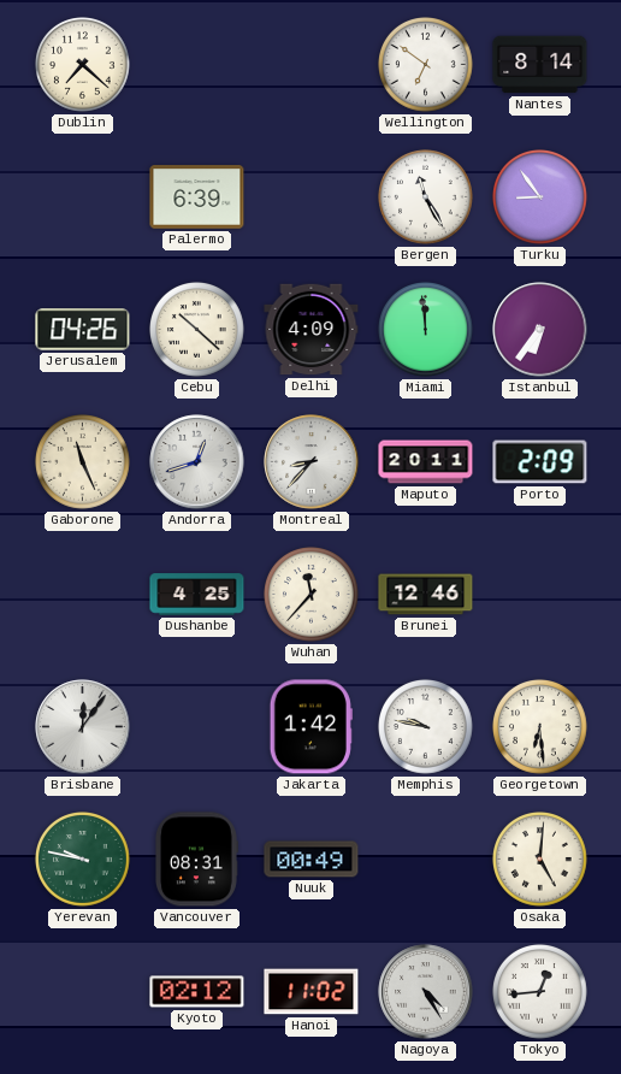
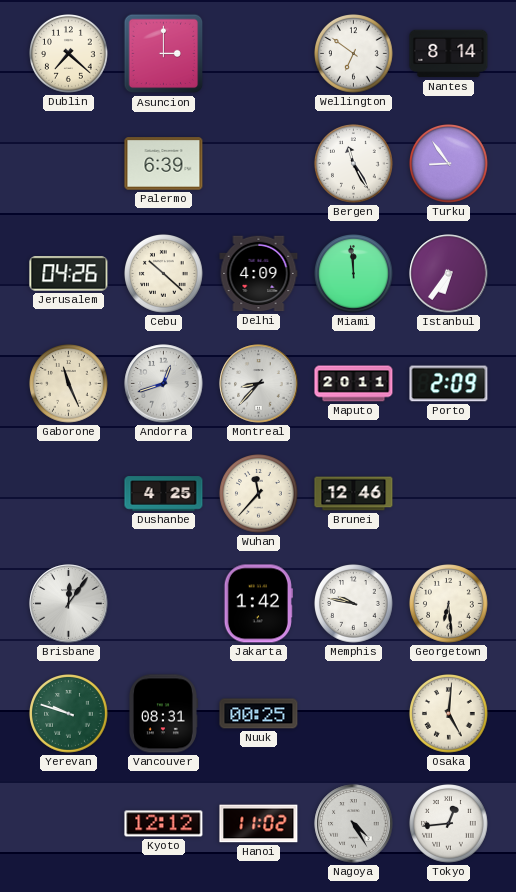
Asuncion: none -> 3:00 (164, 54)
Yerevan: 9:47 -> 9:48 (69, 714)
Nuuk: 00:49 -> 00:25 (259, 714)
Kyoto: 02:12 -> 12:12 (164, 824)
